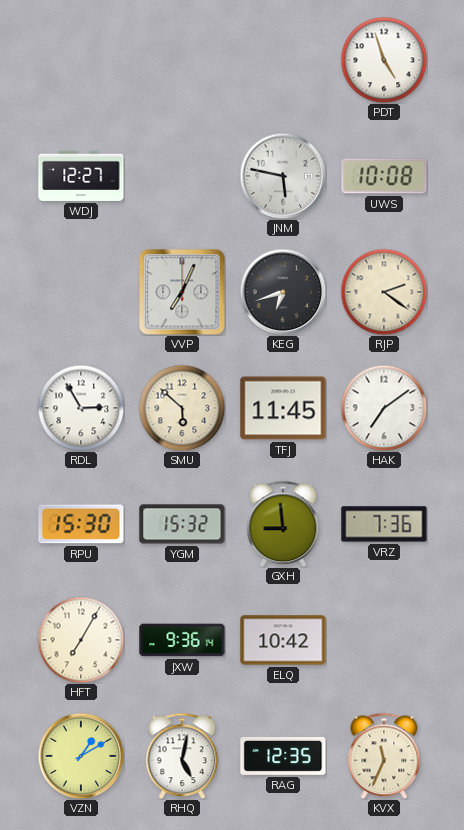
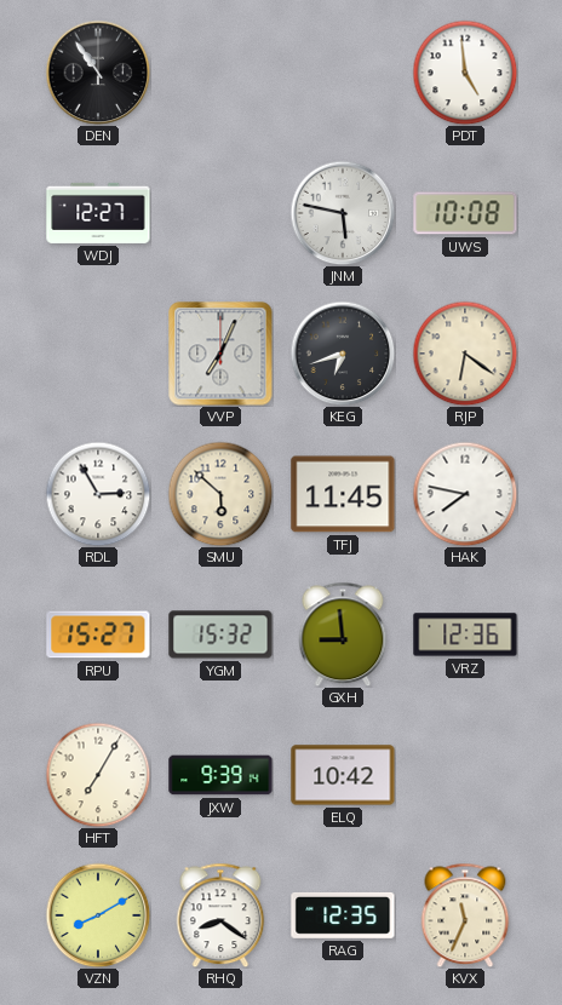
DEN: none -> 10:54 (98, 73)
PDT: 4:57 -> 4:59 (465, 73)
RJP: 2:21 -> 6:21 (465, 354)
HAK: 7:09 -> 7:47 (465, 494)
RPU: 15:30 -> 15:27 (98, 634)
VRZ: 7:36 -> 12:36 (465, 634)
JXW: 9:36 -> 9:39 (220, 775)
VZN: 1:10 -> 8:10 (98, 915)
RHQ: 5:02 -> 8:21 (220, 915)
